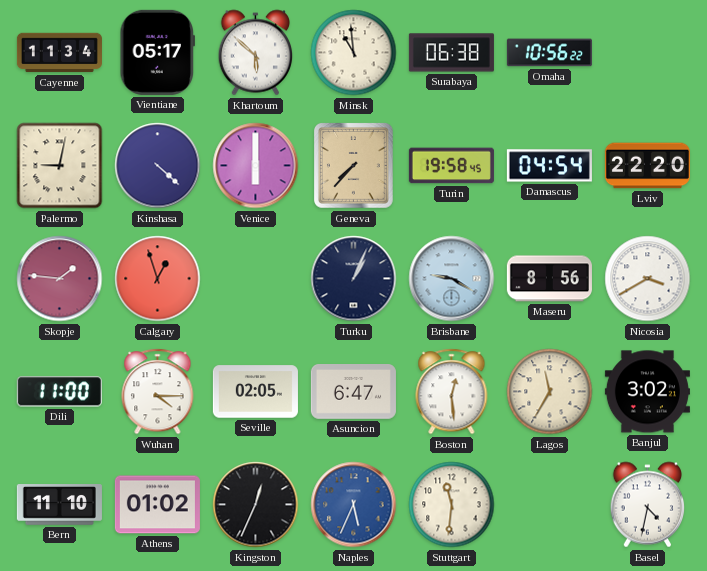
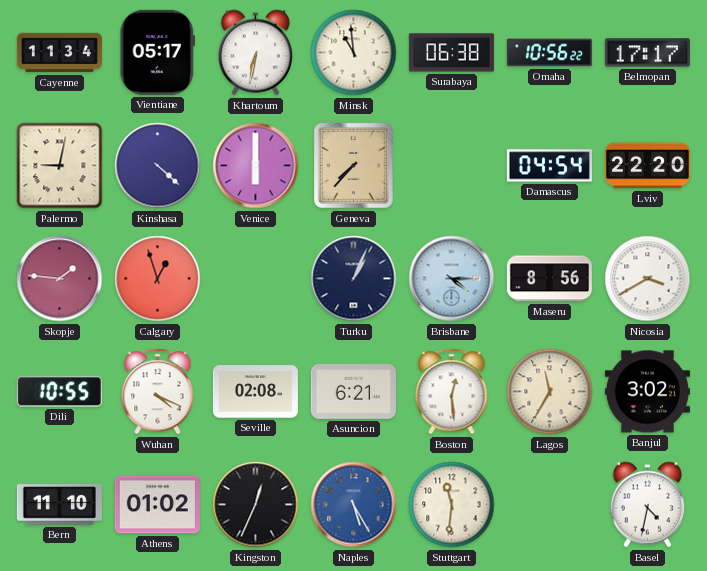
Khartoum: 5:52 -> 6:32 (256, 53)
Belmopan: none -> 17:17 (647, 53)
Turin: 19:58 -> none (451, 166)
Brisbane: 9:20 -> 4:15 (452, 279)
Dili: 11:00 -> 10:55 (59, 392)
Wuhan: 4:15 -> 4:19 (158, 392)
Seville: 02:05 -> 02:08 (255, 392)
Asuncion: 6:47 -> 6:21 (353, 392)
Naples: 5:34 -> 5:25 (354, 505)
